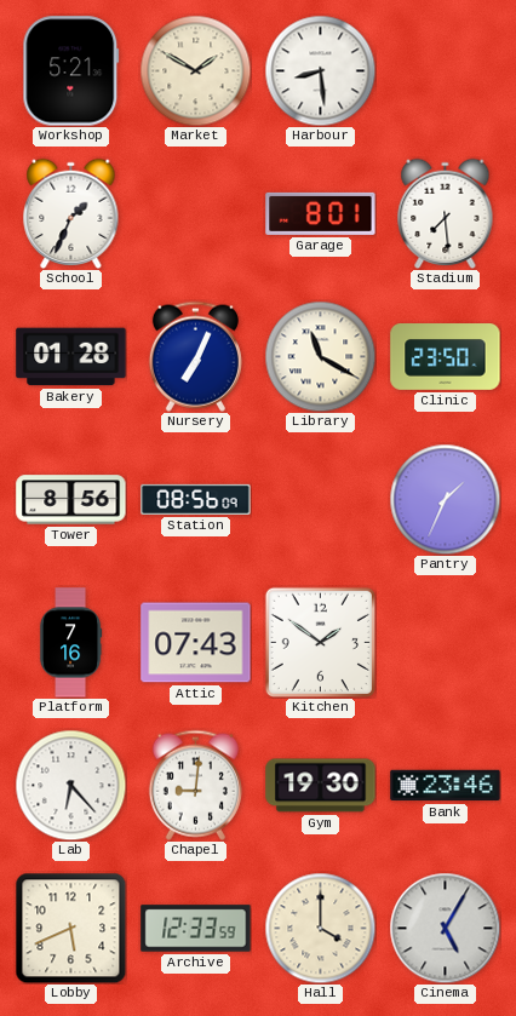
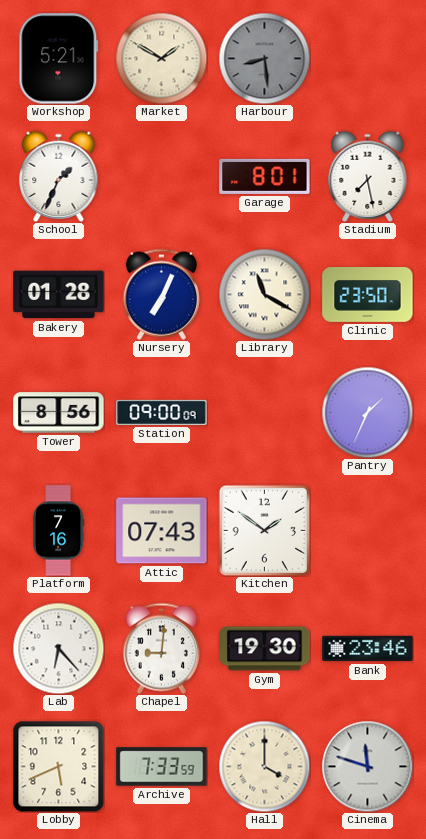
Harbour dial: white -> grey (264, 58)
Stadium: 7:29 -> 7:28 (368, 176)
Station: 08:56 -> 09:00 (162, 412)
Archive: 12:33 -> 7:33 (162, 767)
Cinema: 5:05 -> 11:48 (367, 766)
